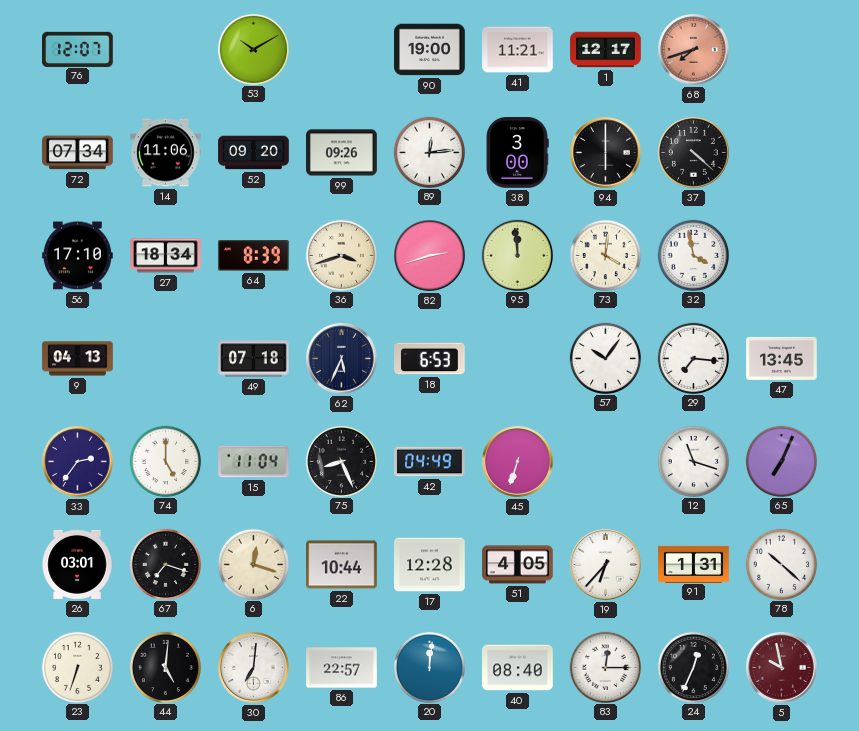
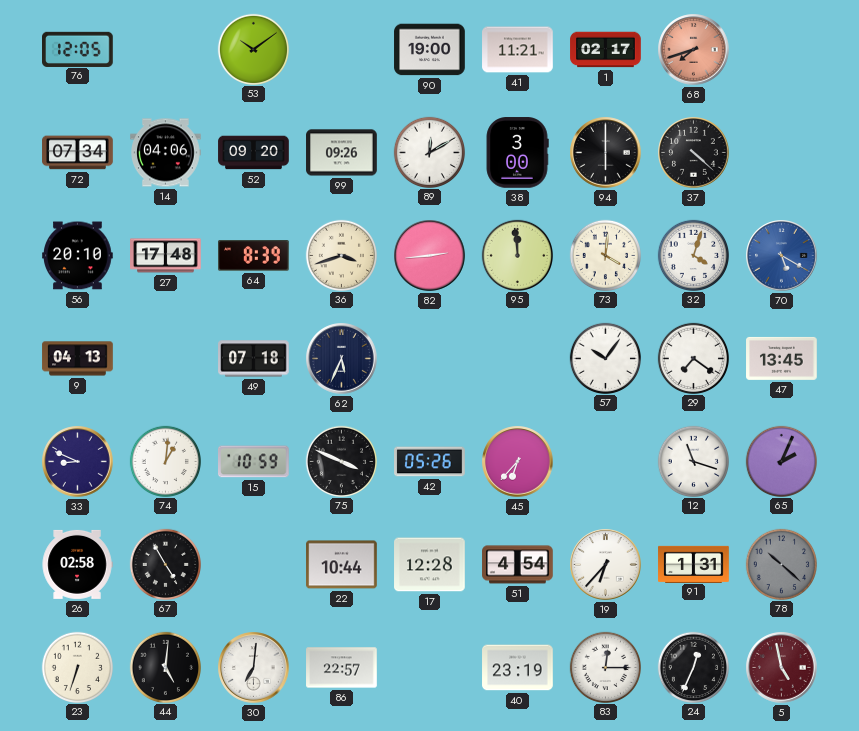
76: 12:07 -> 12:05 (78, 49)
53: 10:10 -> 10:09 (253, 49)
1: 12:17 -> 02:17 (606, 50)
14: 11:06 -> 04:06 (166, 153)
89: 12:14 -> 12:10 (429, 152)
56: 17:10 -> 20:10 (78, 256)
27: 18:34 -> 17:48 (166, 256)
82: 2:42 -> 2:44 (430, 256)
32: 3:58 -> 4:03 (693, 255)
70: none -> 5:20 (782, 256)
18: 6:53 -> none (430, 359)
29: 7:16 -> 7:21 (693, 358)
33: 2:36 -> 8:49 (78, 462)
74: 5:00 -> 1:01 (165, 461)
15: 11:04 -> 10:59 (254, 462)
75: 8:26 -> 3:49 (341, 461)
42: 04:49 -> 05:26 (430, 462)
45: 6:33 -> 6:37 (518, 462)
65: 7:04 -> 2:04 (781, 461)
26: 03:01 -> 02:58 (77, 564)
67: 7:18 -> 4:55 (165, 564)
6: 12:18 -> none (253, 564)
51: 4:05 -> 4:54 (518, 565)
78 dial: white -> grey (781, 564)
20: 12:01 -> none (429, 667)
40: 08:40 -> 23:19 (518, 668)
5: 9:58 -> 4:58 (782, 668)
